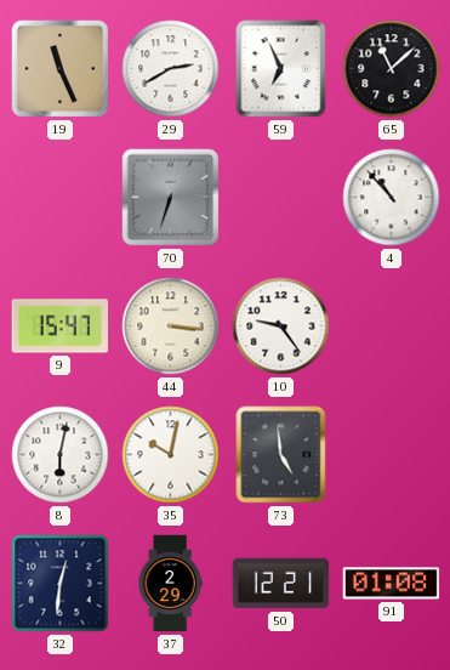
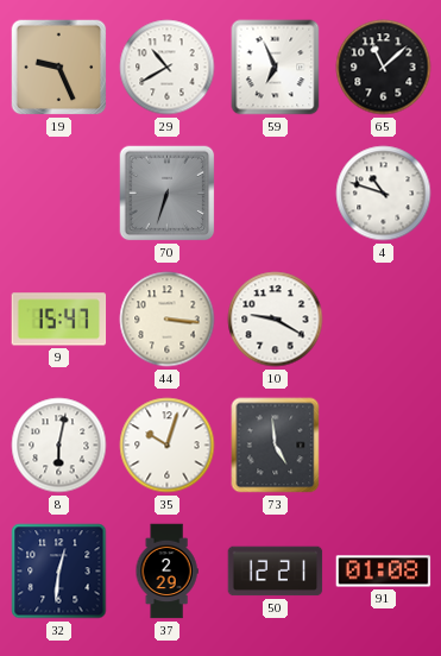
19: 11:26 -> 9:26 (59, 68)
29: 2:40 -> 10:40 (168, 68)
4: 10:53 -> 10:48 (384, 194)
10: 9:24 -> 9:20 (276, 320)
35: 10:02 -> 10:03 (168, 446)
